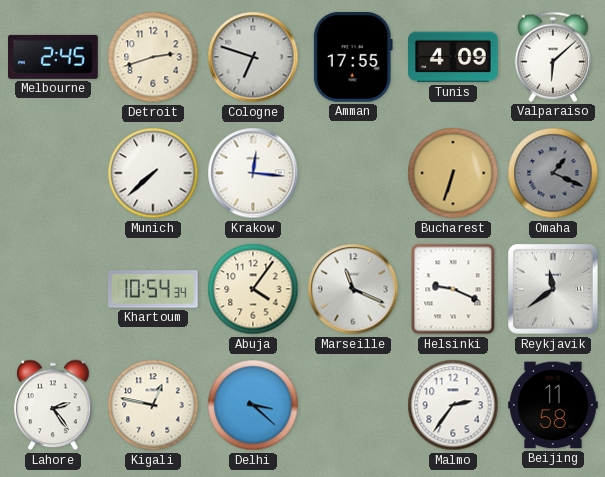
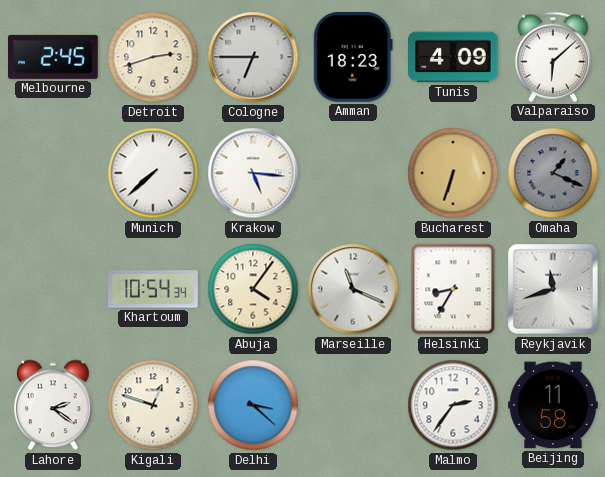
Cologne: 6:48 -> 6:45 (253, 57)
Amman: 17:55 -> 18:23 (353, 57)
Krakow: 12:16 -> 5:16 (253, 173)
Helsinki: 9:19 -> 8:35 (453, 289)
Reykjavik: 11:39 -> 11:42 (553, 289)
Lahore: 2:24 -> 2:21 (53, 405)
Kigali: 12:47 -> 12:48 (153, 405)
